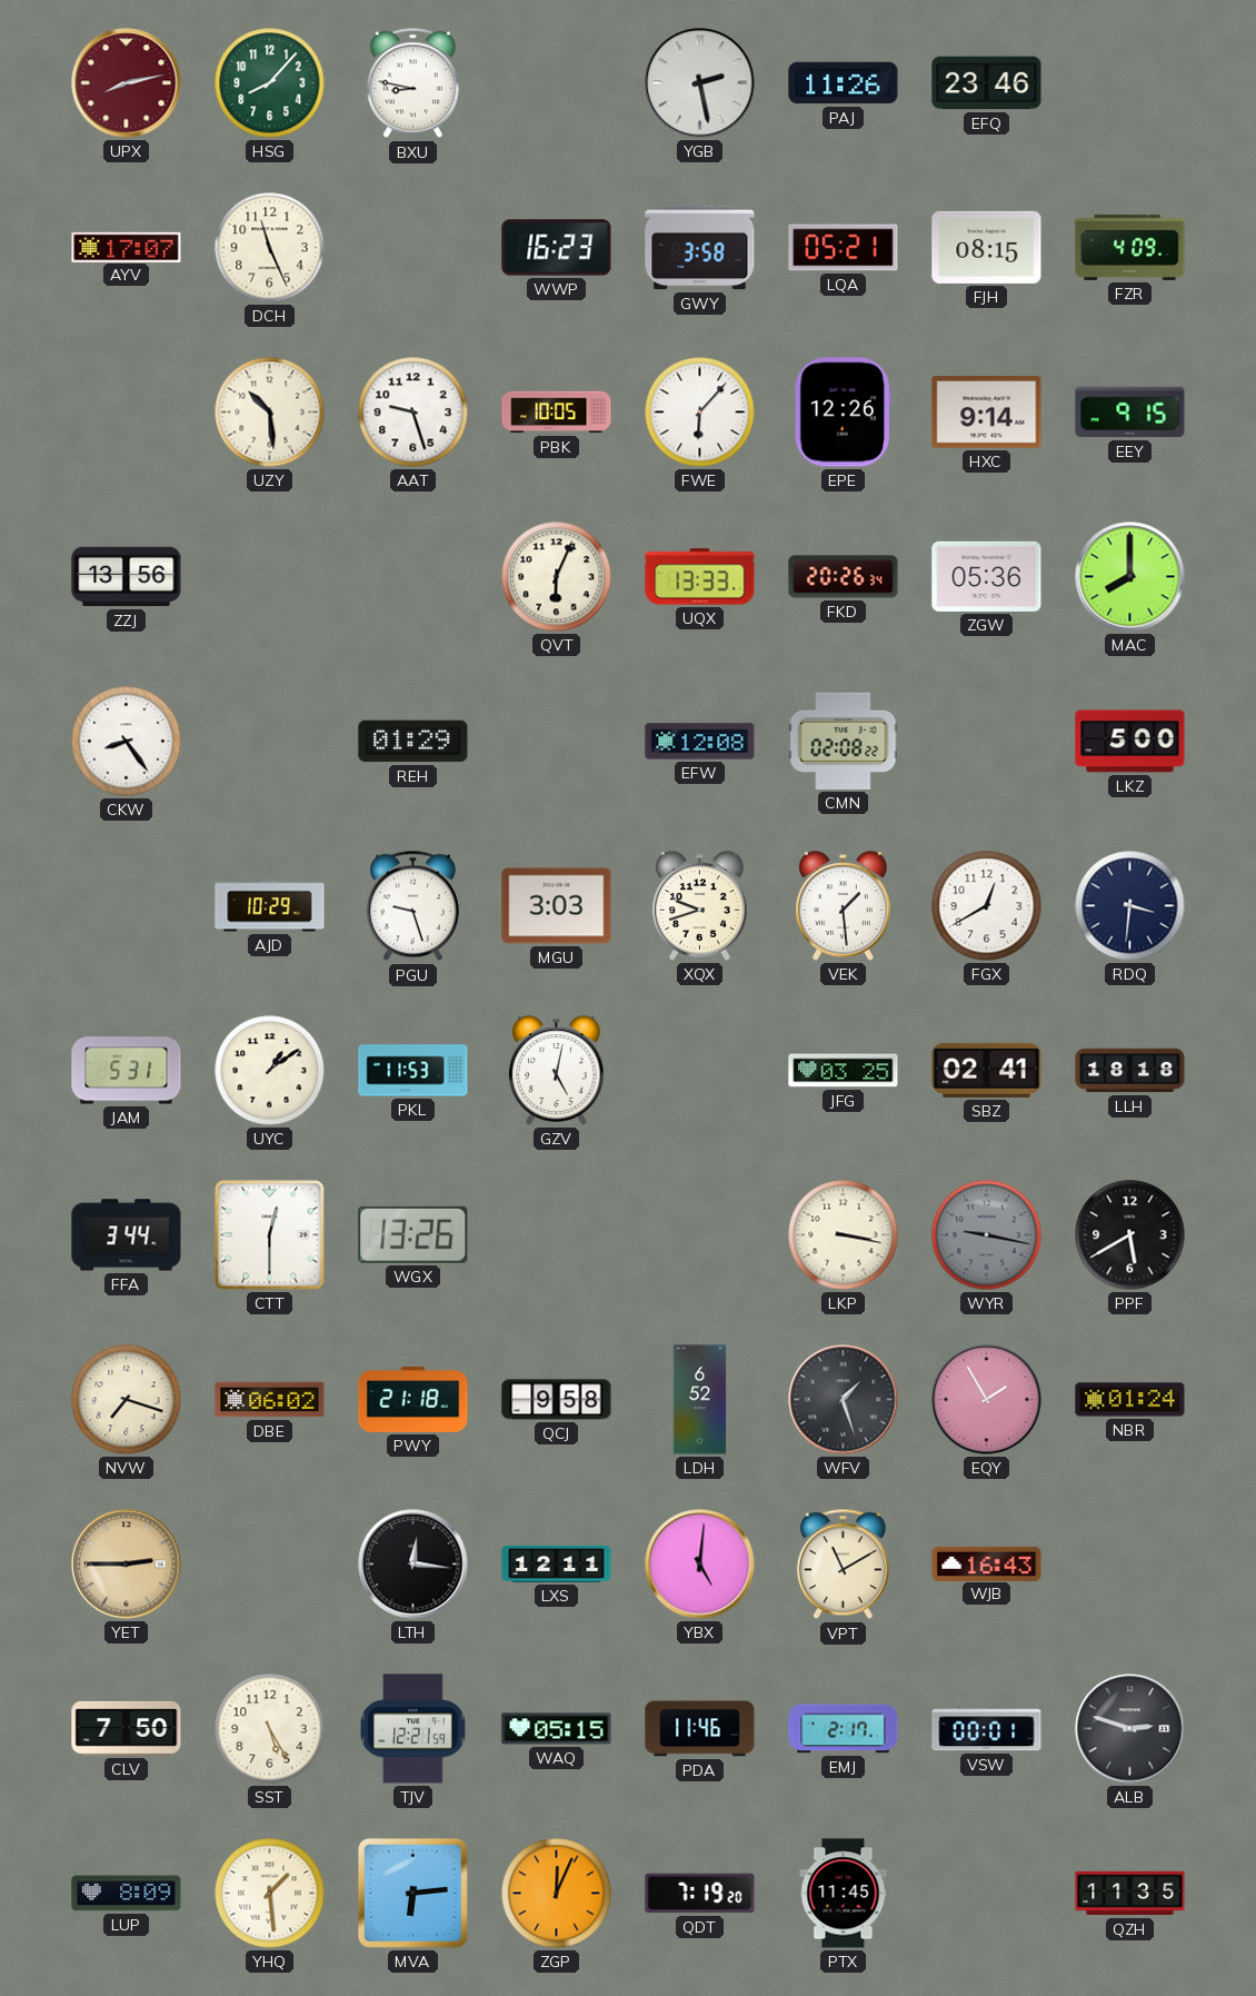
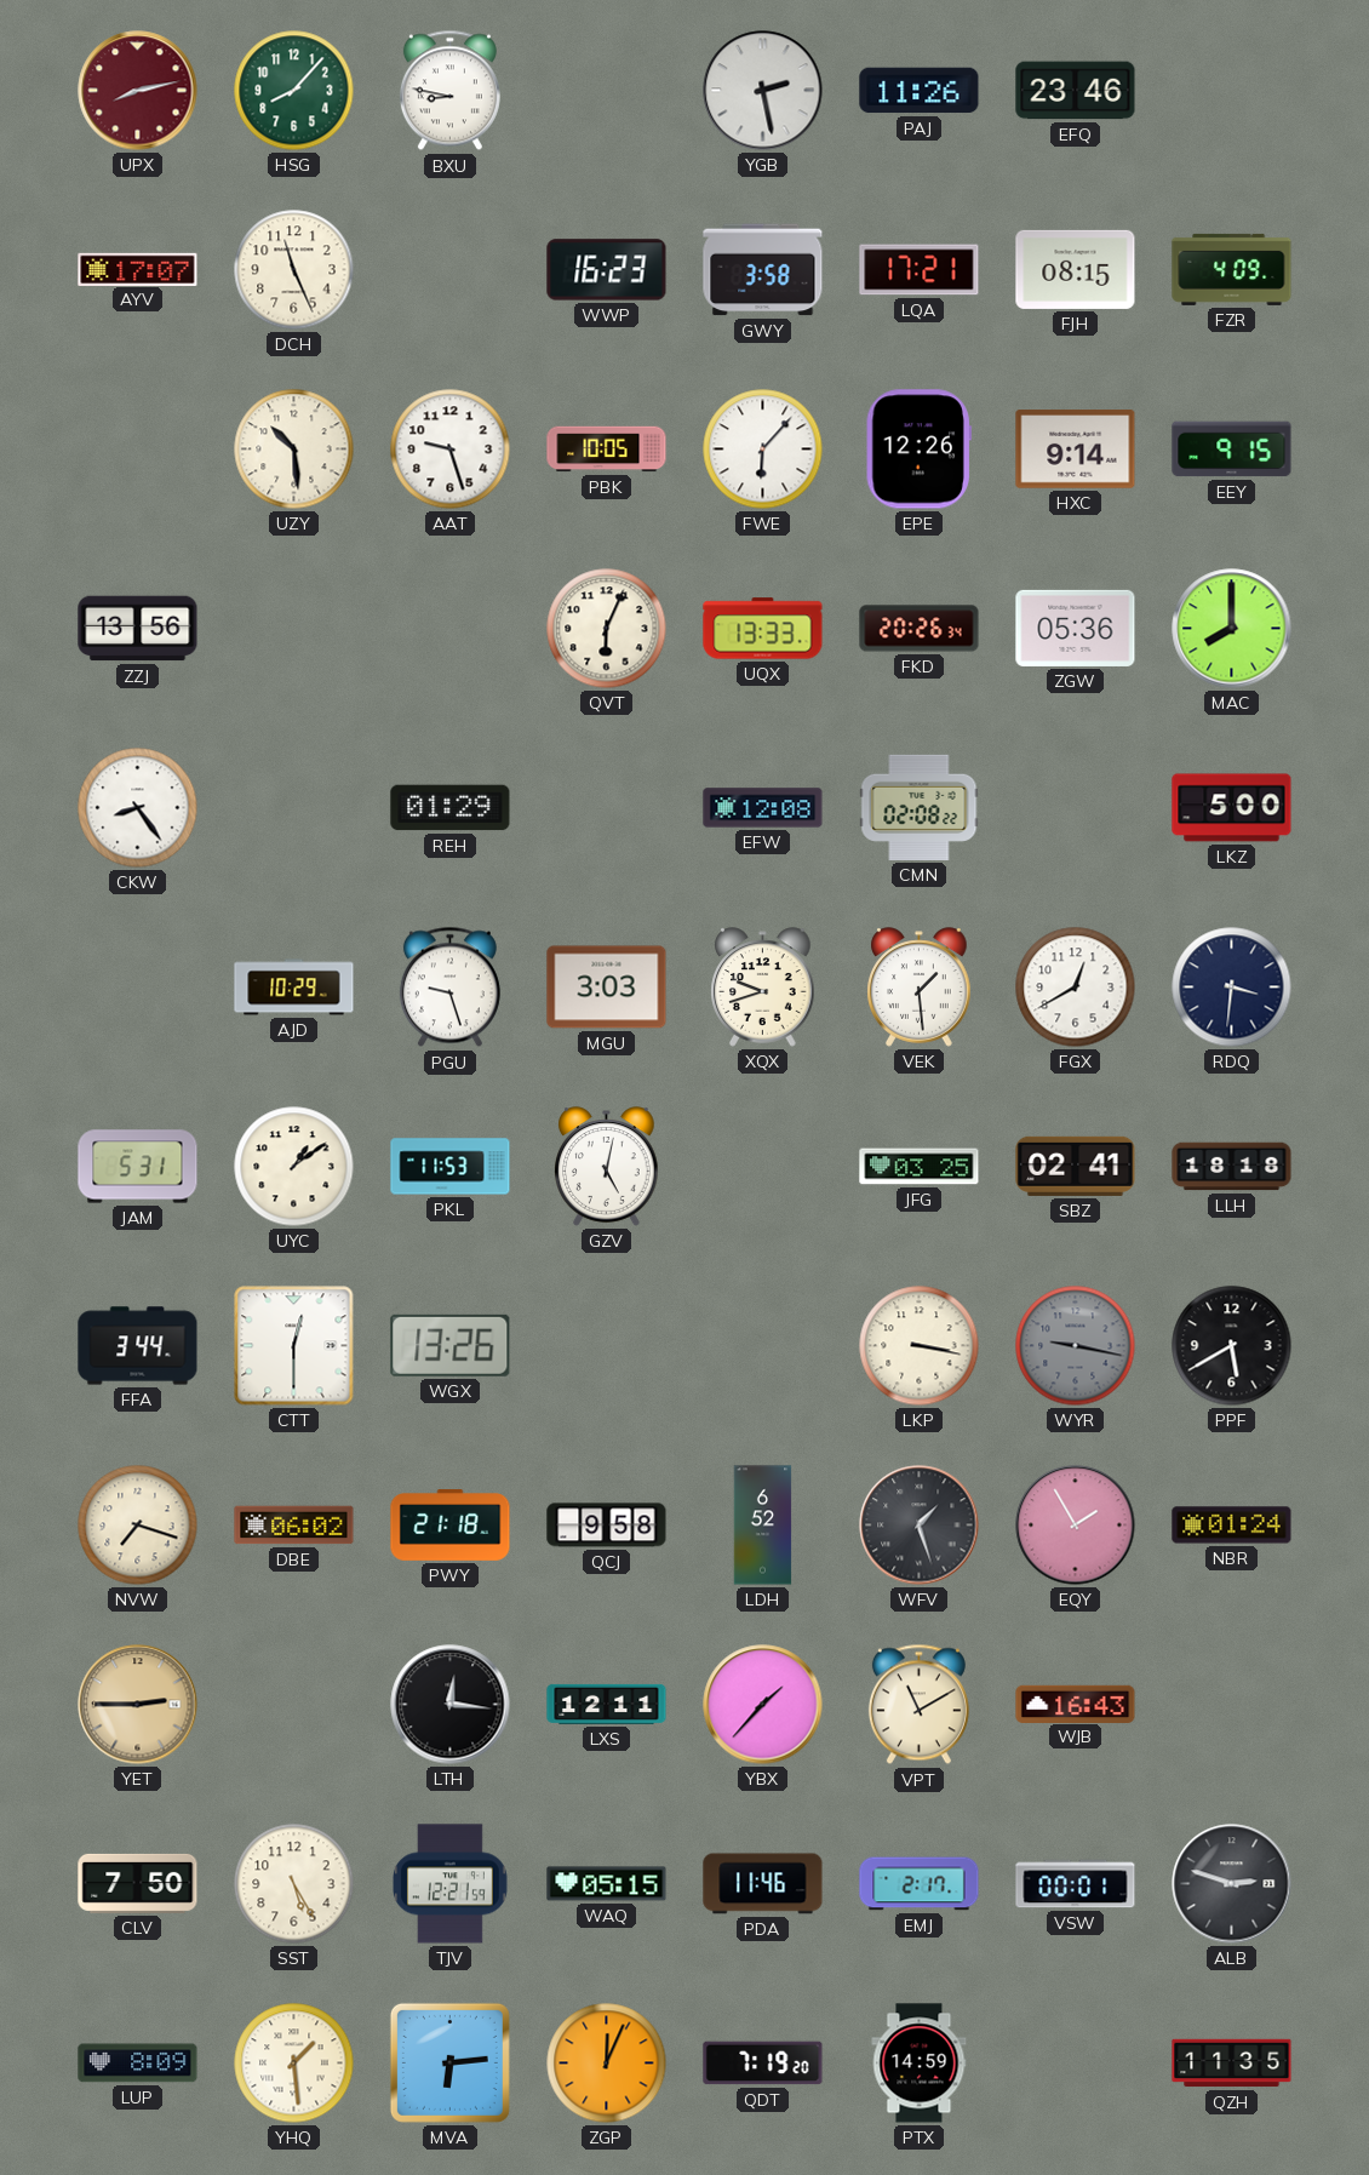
LQA: 05:21 -> 17:21 (920, 270)
YBX: 5:01 -> 1:37 (763, 1705)
PTX: 11:45 -> 14:59 (920, 2064)
